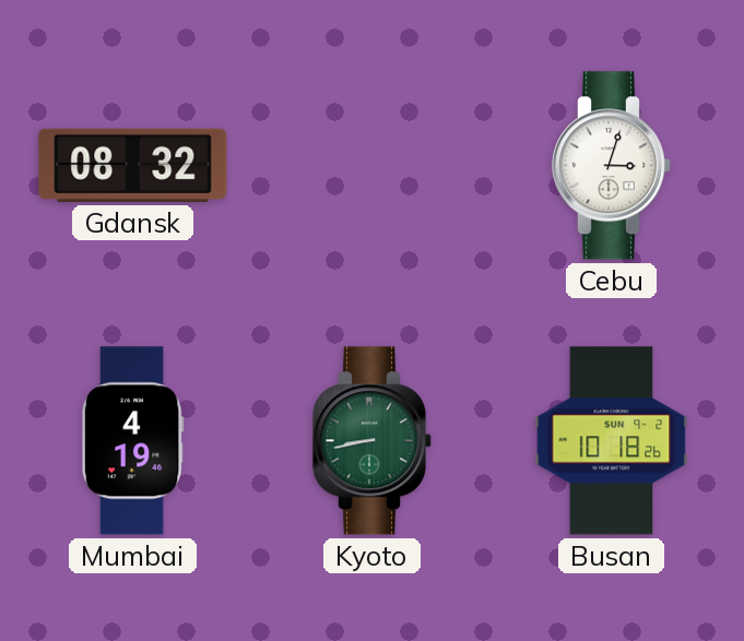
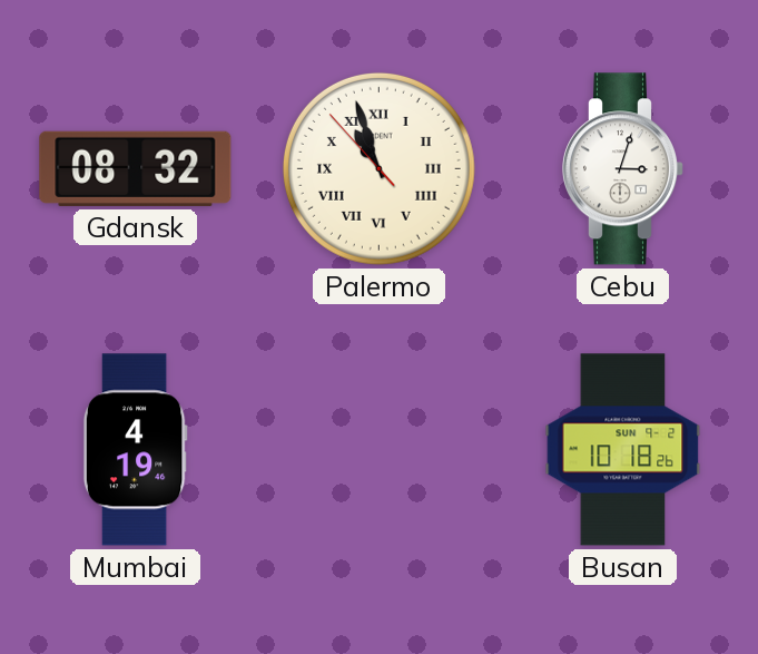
Palermo: none -> 10:56 (378, 168)
Kyoto: 8:43 -> none (371, 441)
